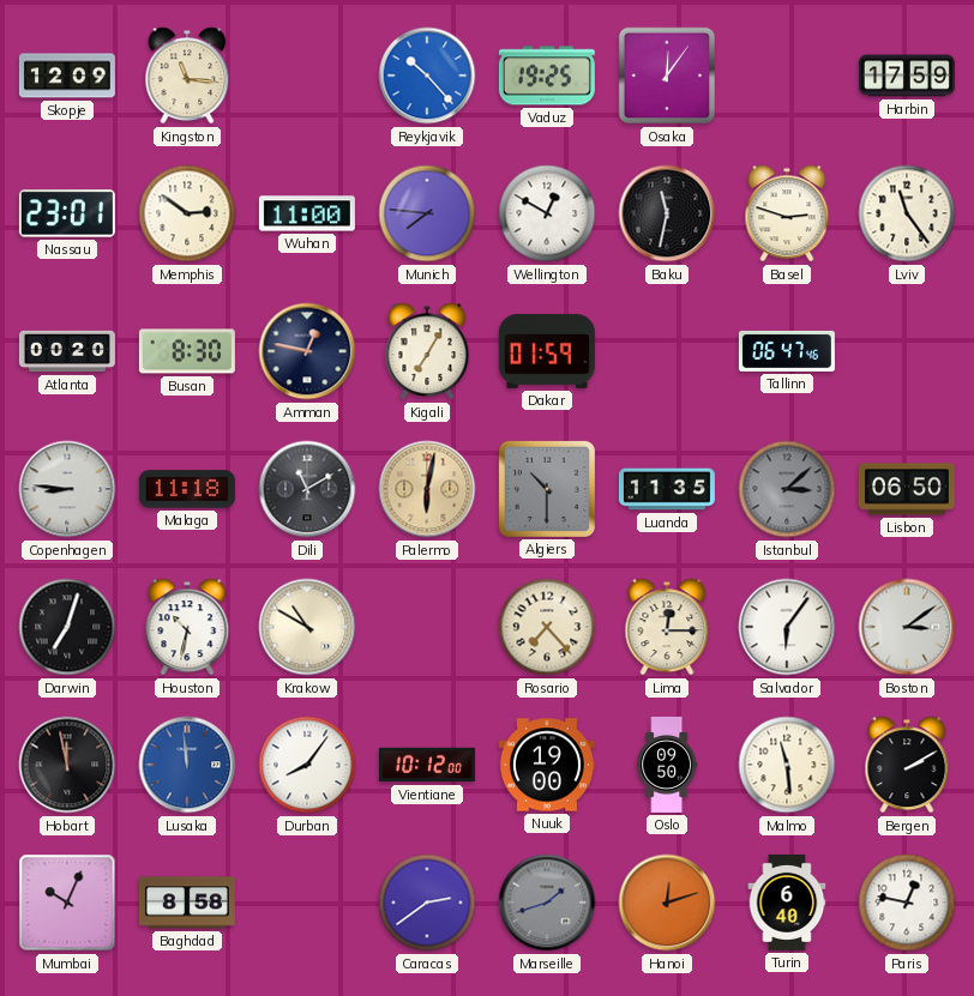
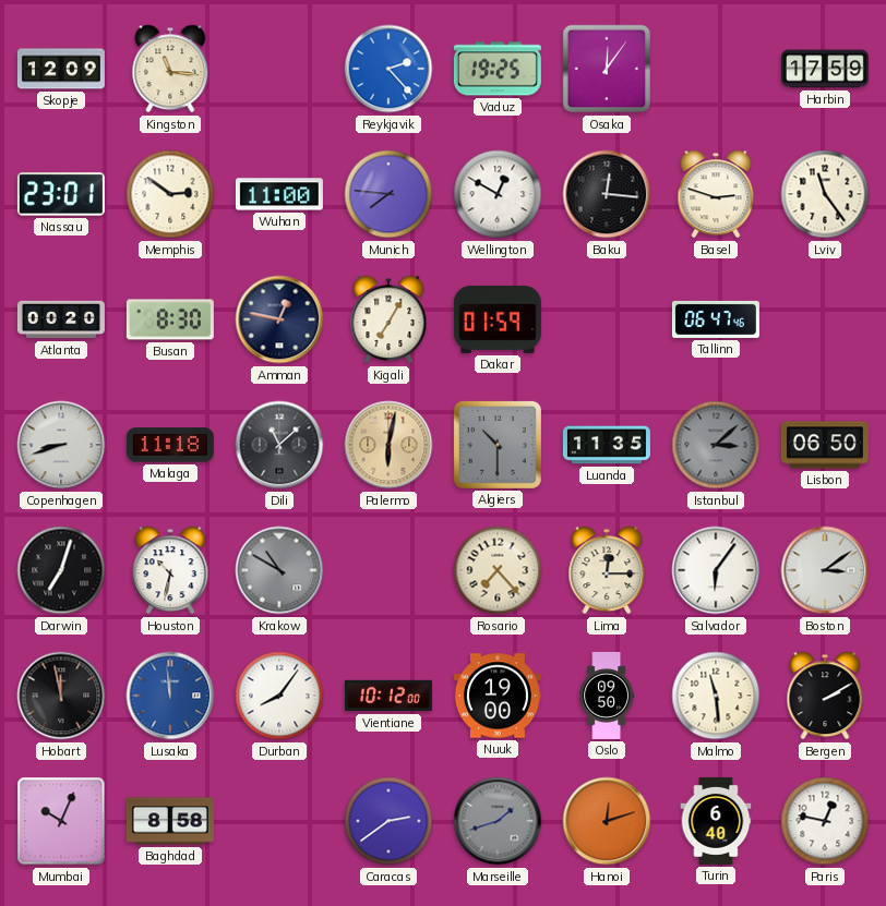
Reykjavik: 10:23 -> 2:23 (388, 69)
Baku: 11:32 -> 12:16 (607, 194)
Copenhagen: 8:46 -> 8:42 (61, 445)
Dili: 11:10 -> 11:08 (279, 445)
Krakow dial: cream -> grey (279, 570)
